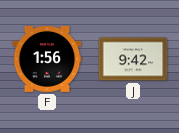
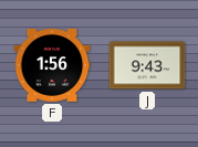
J: 9:42 -> 9:43 (147, 65)
